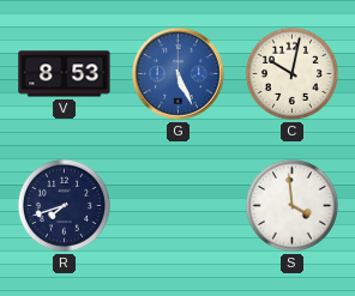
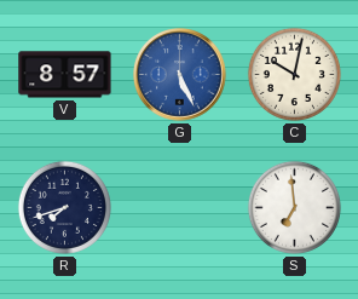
V: 8:53 -> 8:57 (65, 75)
S: 3:59 -> 6:59 (294, 207)
